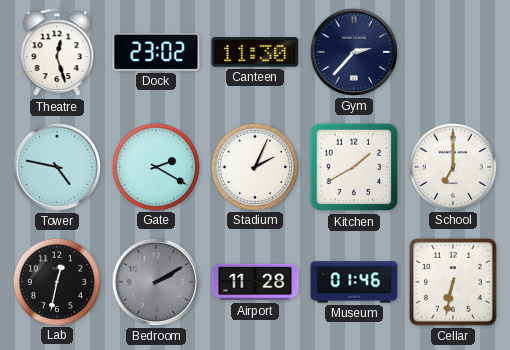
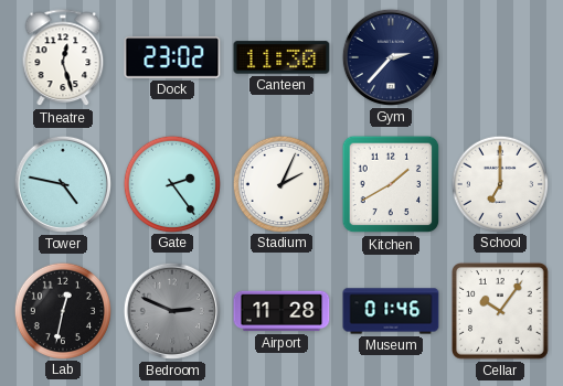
Gate: 2:20 -> 2:24 (171, 183)
Bedroom: 2:10 -> 2:49 (172, 311)
Cellar: 6:32 -> 10:06 (501, 312)
